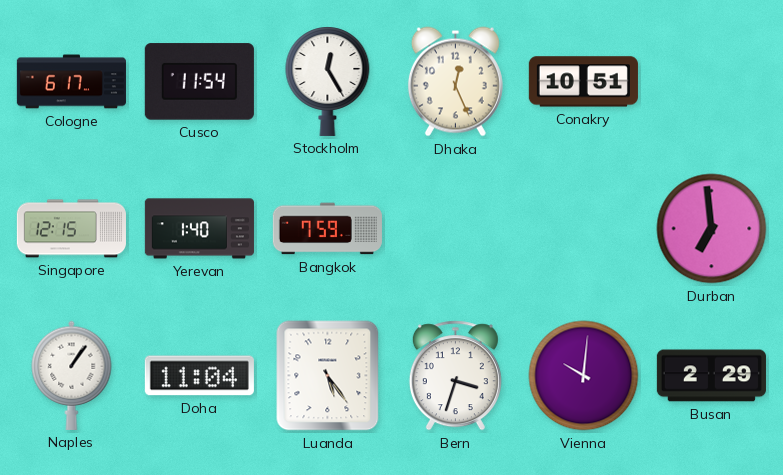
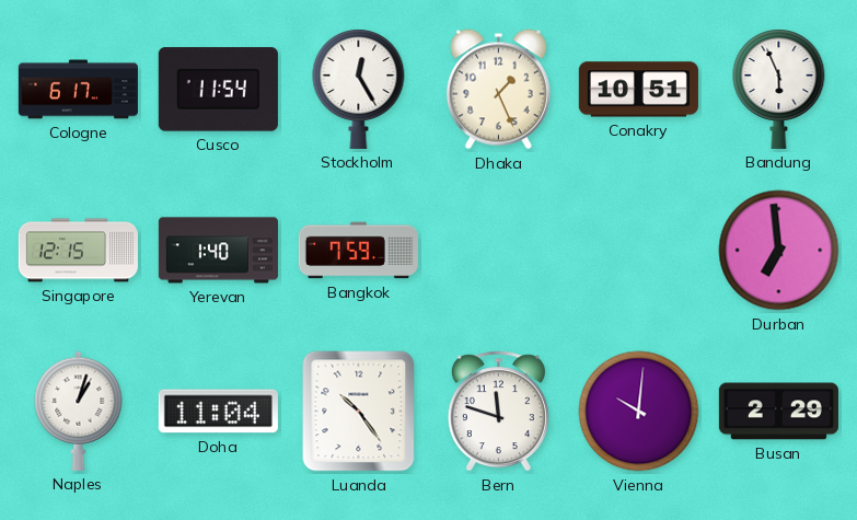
Dhaka: 12:26 -> 1:26 (498, 90)
Bandung: none -> 5:56 (779, 89)
Naples: 1:06 -> 1:03 (79, 411)
Luanda: 5:24 -> 10:24 (359, 412)
Bern: 3:33 -> 11:48 (498, 412)
